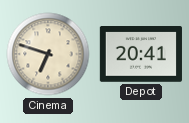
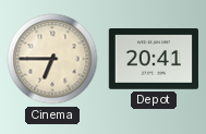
Cinema: 6:48 -> 6:45 (52, 59)
